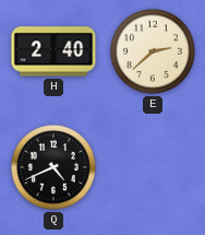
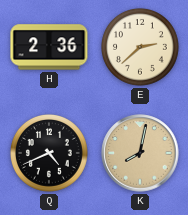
H: 2:40 -> 2:36 (49, 47)
K: none -> 8:02 (140, 153)
